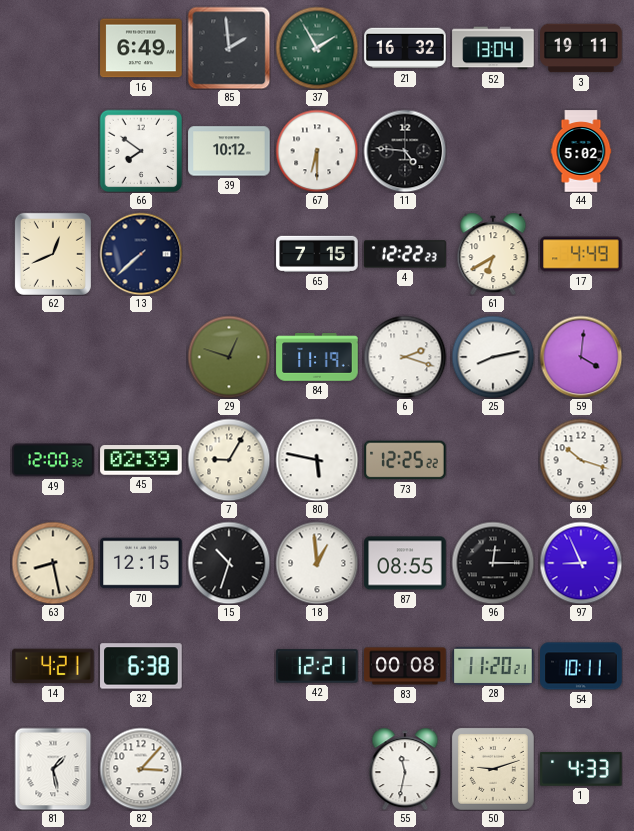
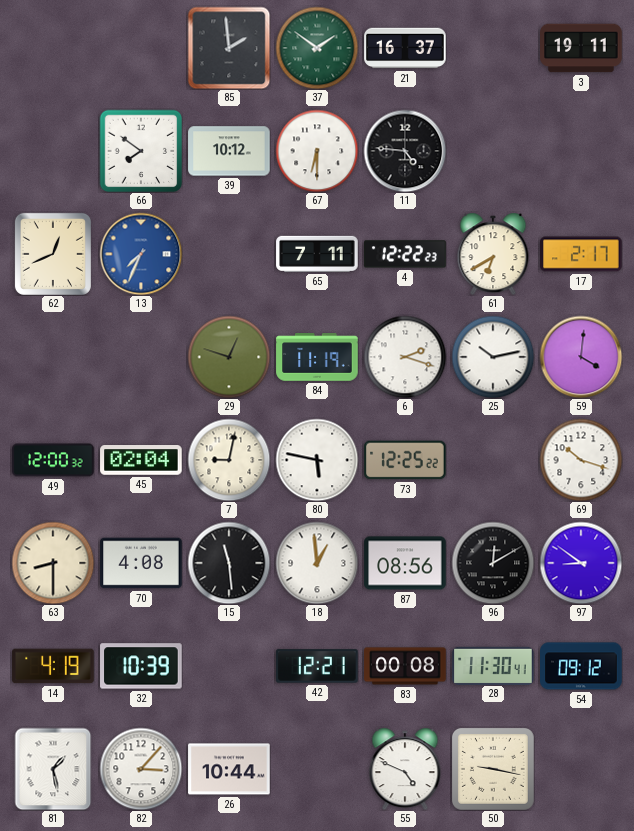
16: 6:49 -> none (141, 48)
37: 1:55 -> 1:51 (317, 48)
21: 16:32 -> 16:37 (405, 48)
52: 13:04 -> none (493, 48)
44: 5:02 -> none (581, 151)
13: 7:38 -> 7:34 (141, 254)
13 dial: navy -> blue (141, 254)
65: 7:15 -> 7:11 (317, 254)
17: 4:49 -> 2:17 (581, 254)
25: 8:13 -> 10:13 (493, 357)
45: 02:39 -> 02:04 (141, 461)
7: 9:05 -> 9:02 (229, 460)
63: 8:28 -> 8:30 (53, 563)
70: 12:15 -> 4:08 (141, 563)
15: 10:33 -> 11:29 (229, 563)
87: 08:55 -> 08:56 (405, 563)
96: 12:15 -> 12:10 (493, 563)
97: 8:56 -> 8:51 (581, 563)
14: 4:21 -> 4:19 (53, 666)
32: 6:38 -> 10:39 (141, 666)
28: 11:20 -> 11:30 (493, 665)
54: 10:11 -> 09:12 (581, 666)
26: none -> 10:44 (229, 769)
55: 11:32 -> 4:49 (405, 769)
50: 9:12 -> 9:17 (493, 769)
1: 4:33 -> none (581, 770)
